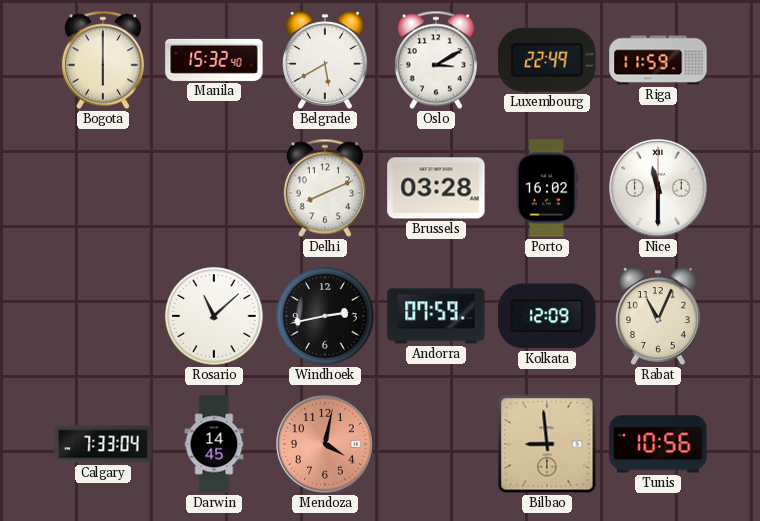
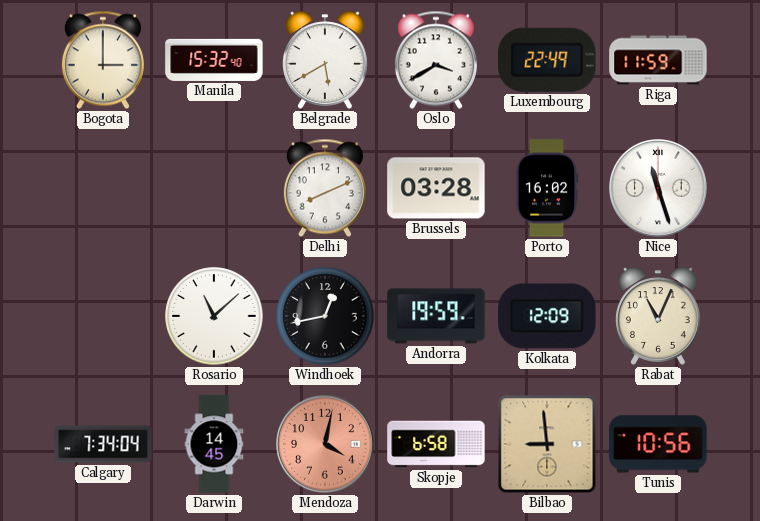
Bogota: 6:00 -> 3:00 (103, 60)
Oslo: 3:10 -> 3:40 (436, 60)
Nice: 11:30 -> 11:27 (658, 188)
Windhoek: 2:43 -> 12:43 (325, 316)
Andorra: 07:59 -> 19:59 (436, 316)
Calgary: 7:33 -> 7:34 (103, 444)
Skopje: none -> 6:58 (436, 444)
